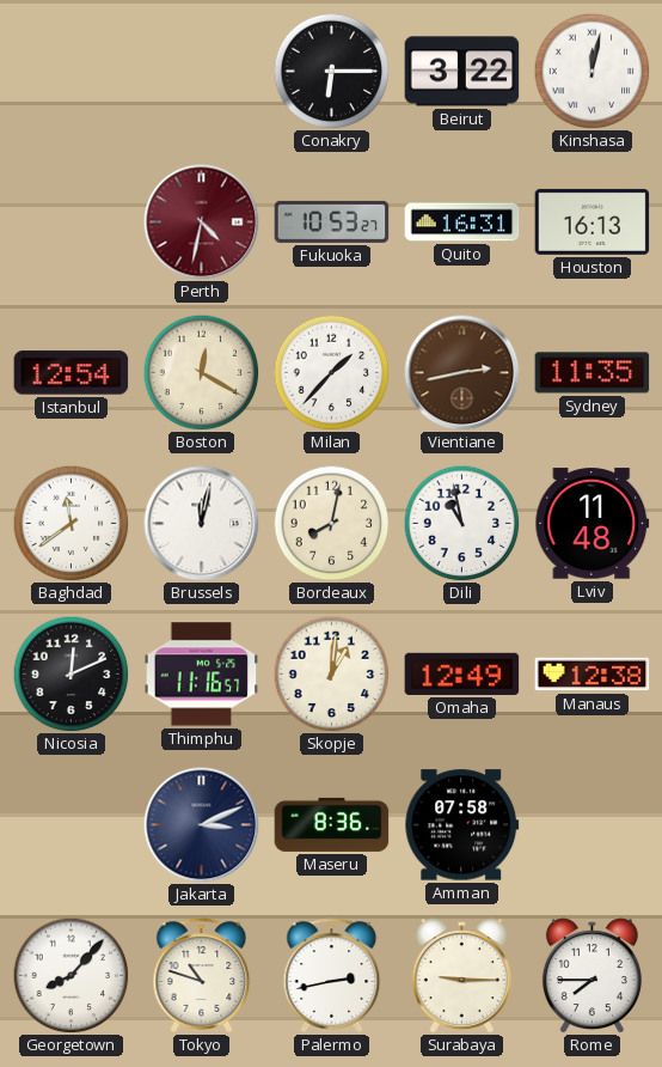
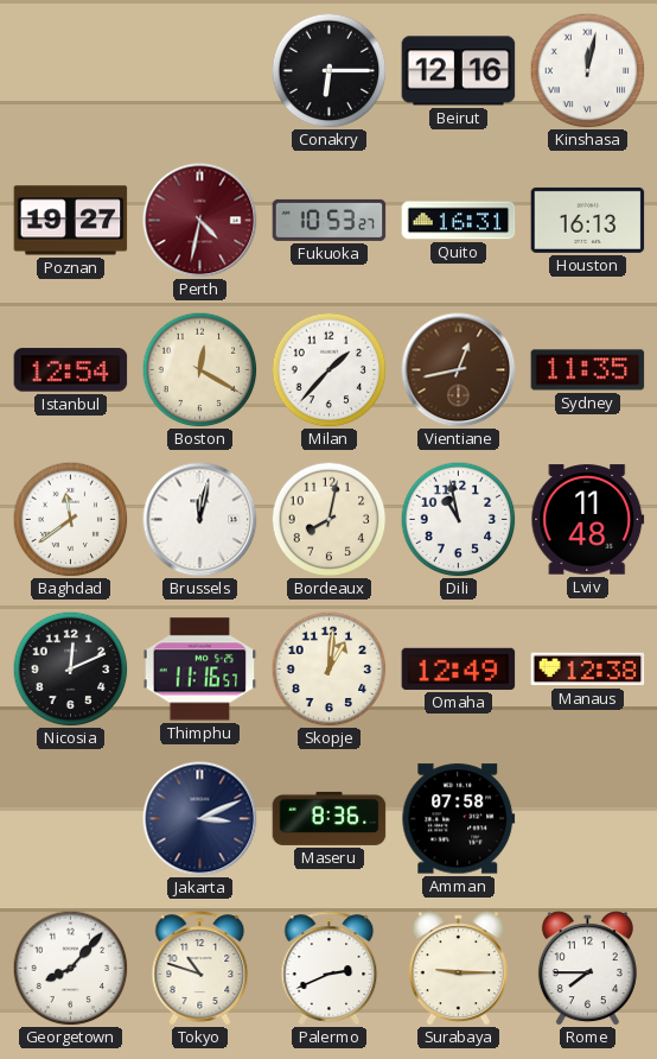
Beirut: 3:22 -> 12:16 (459, 71)
Poznan: none -> 19:27 (71, 221)
Vientiane: 2:43 -> 12:43 (459, 370)
Palermo: 2:43 -> 2:41 (330, 969)
